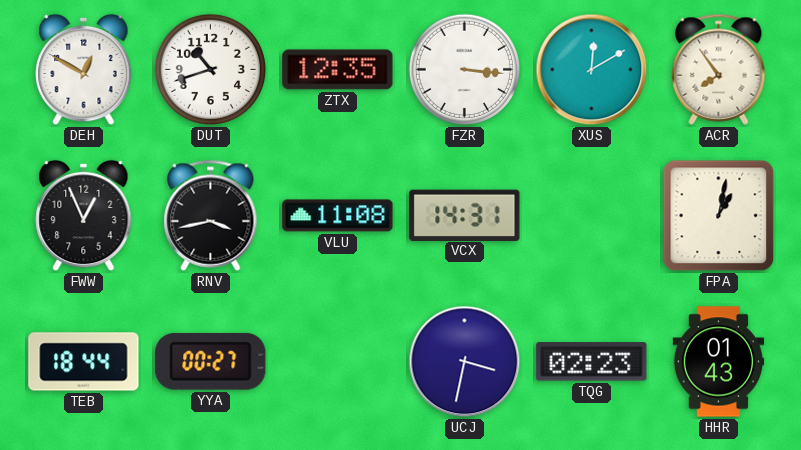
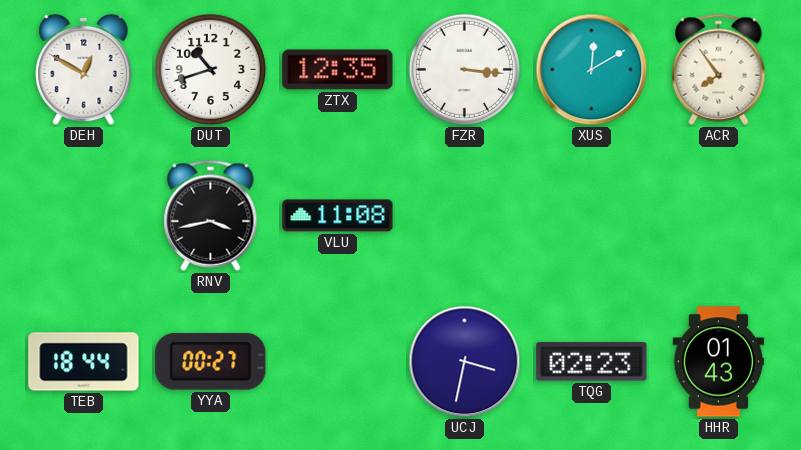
FWW: 12:56 -> none (84, 216)
VCX: 14:31 -> none (465, 215)
FPA: 1:02 -> none (719, 216)
